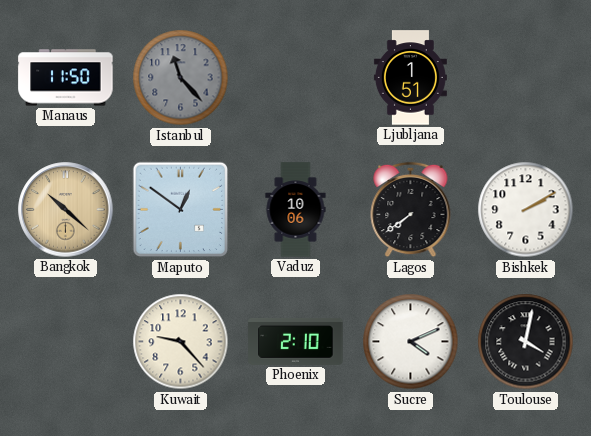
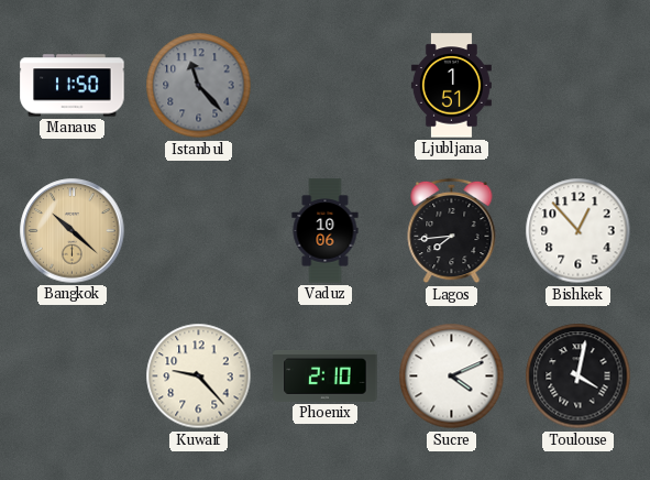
Maputo: 12:51 -> none (181, 210)
Lagos: 7:39 -> 7:44 (452, 231)
Bishkek: 2:10 -> 12:53 (579, 231)
